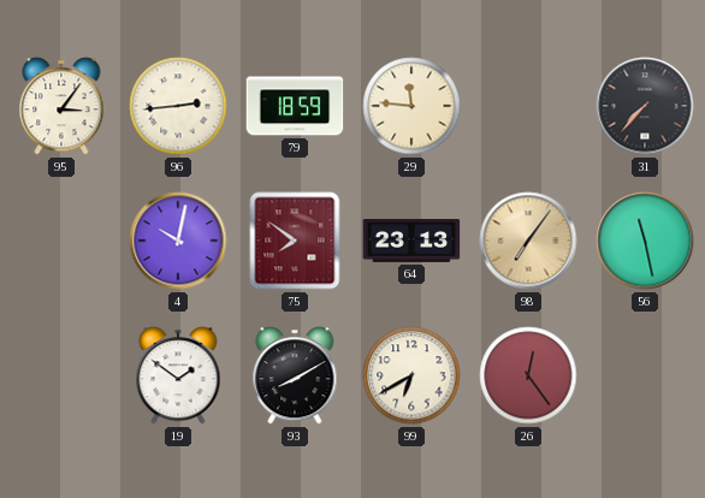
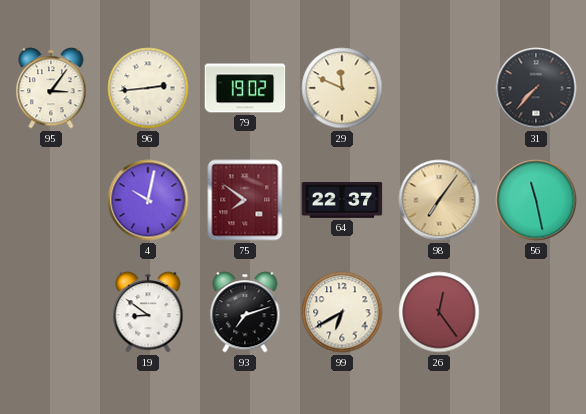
79: 18:59 -> 19:02 (245, 88)
29: 11:46 -> 11:49 (342, 88)
64: 23:13 -> 22:37 (342, 201)
19: 1:51 -> 8:51 (148, 312)
93: 8:10 -> 7:12 (245, 312)
